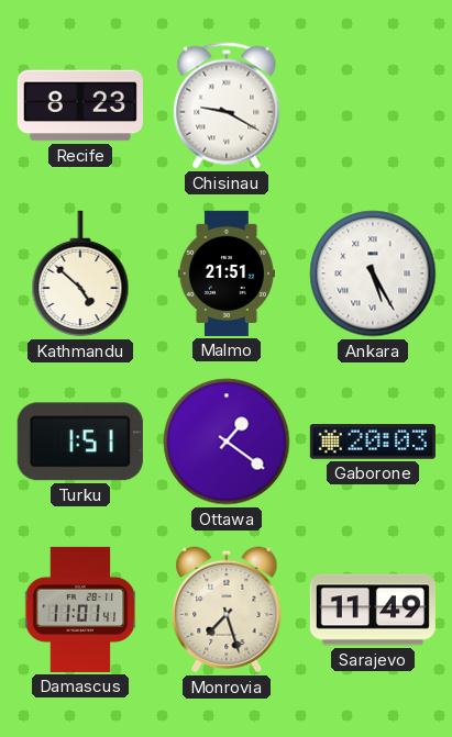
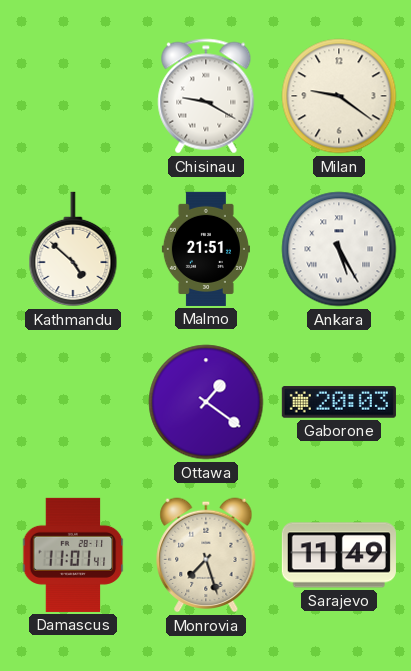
Recife: 8:23 -> none (80, 105)
Milan: none -> 9:21 (339, 96)
Turku: 1:51 -> none (80, 442)
